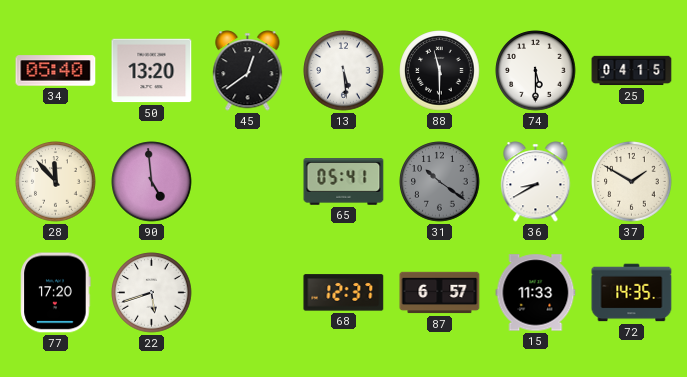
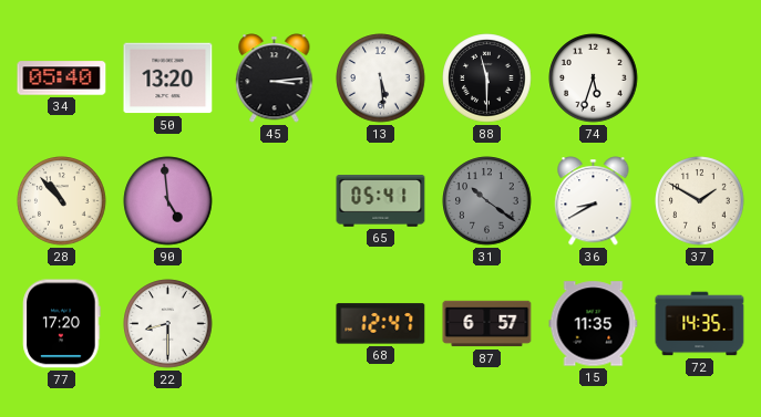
45: 12:39 -> 3:14 (275, 79)
74: 5:30 -> 5:33 (594, 79)
25: 04:15 -> none (632, 71)
28: 11:53 -> 10:53 (62, 201)
22: 5:42 -> 8:30 (168, 324)
68: 12:37 -> 12:47 (381, 324)
15: 11:33 -> 11:35 (594, 324)
